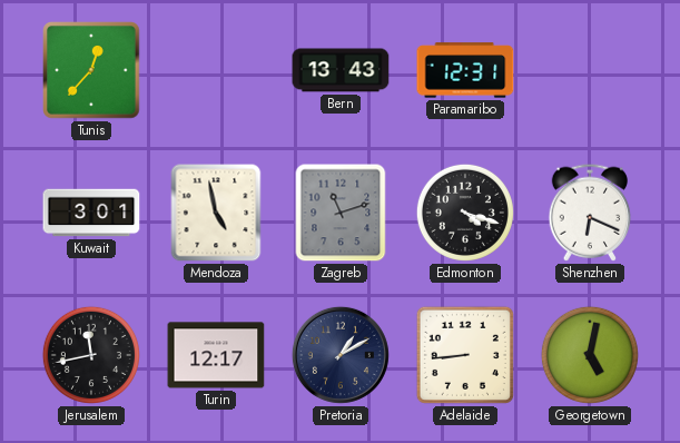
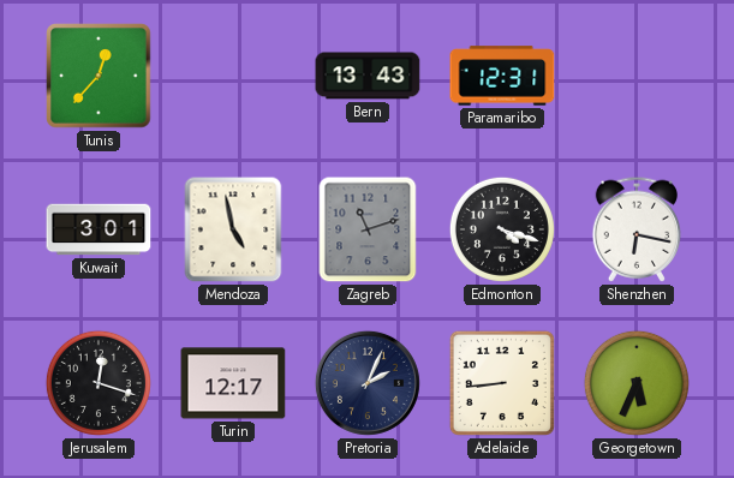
Shenzhen: 6:19 -> 6:17 (637, 229)
Jerusalem: 11:43 -> 12:18 (99, 383)
Pretoria: 1:10 -> 2:04 (368, 383)
Georgetown: 5:02 -> 5:34 (637, 383)
